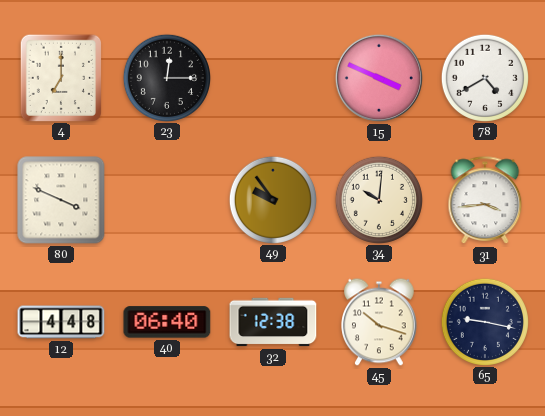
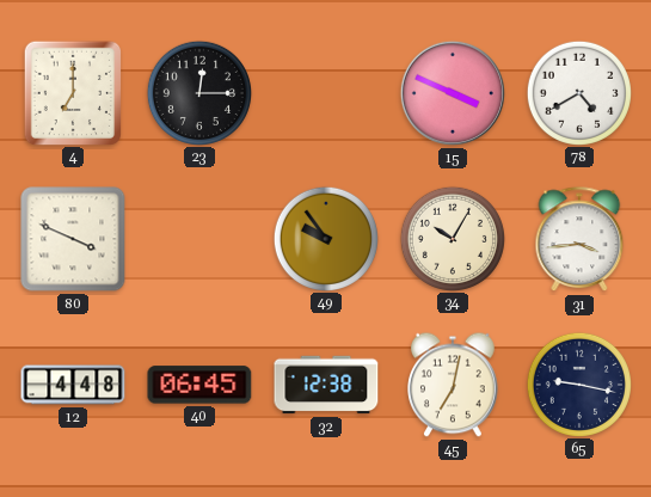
34: 10:01 -> 10:05 (452, 238)
40: 06:40 -> 06:45 (199, 385)
45: 10:18 -> 7:02 (453, 385)
